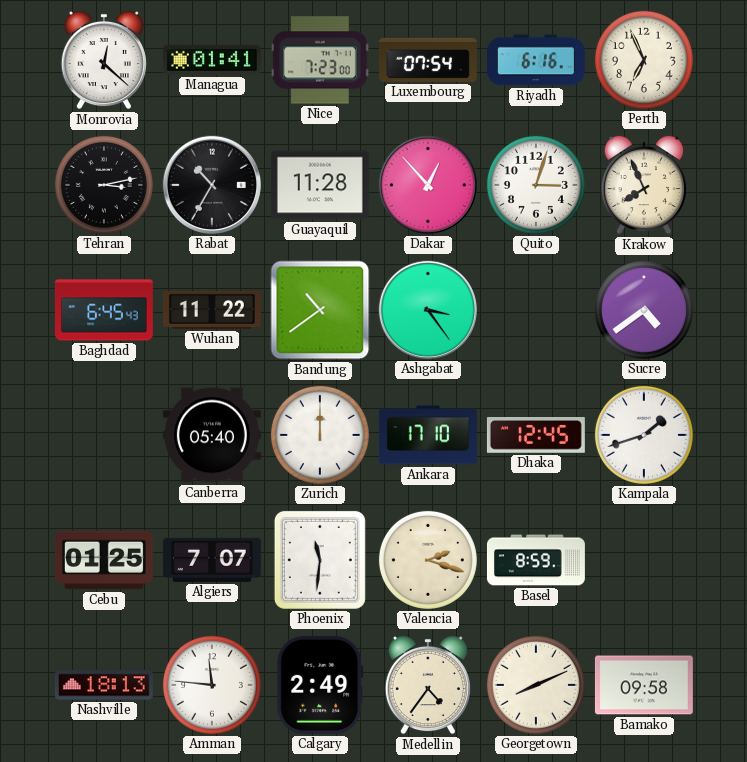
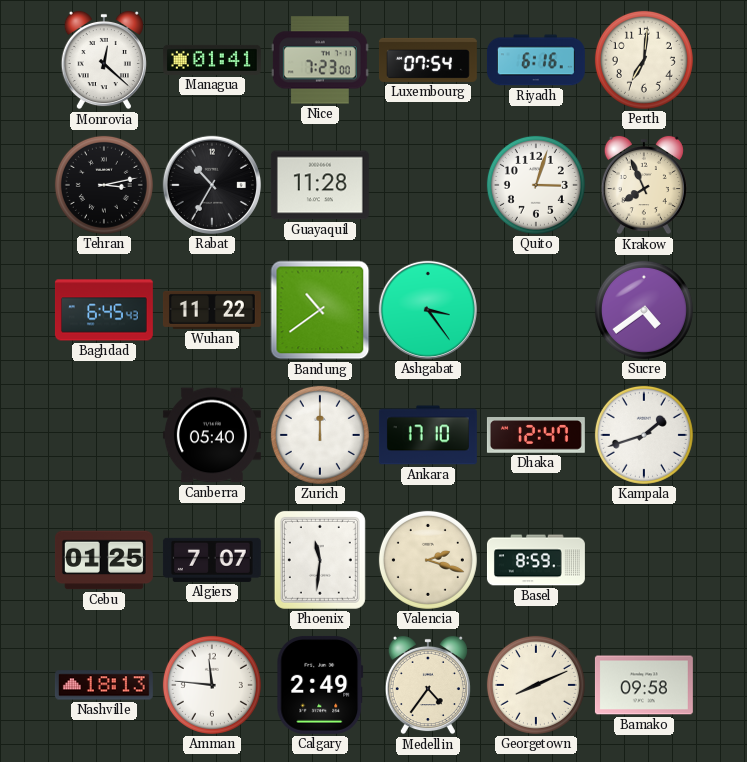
Perth: 6:56 -> 7:01 (644, 60)
Dakar: 12:53 -> none (428, 185)
Dhaka: 12:45 -> 12:47 (536, 436)
